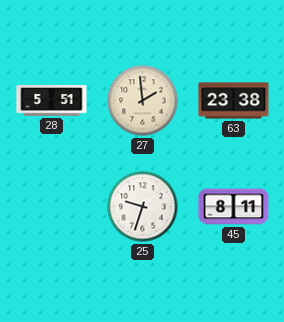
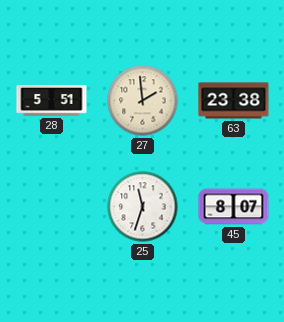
25: 9:33 -> 11:33 (143, 207)
45: 8:11 -> 8:07 (234, 207)
